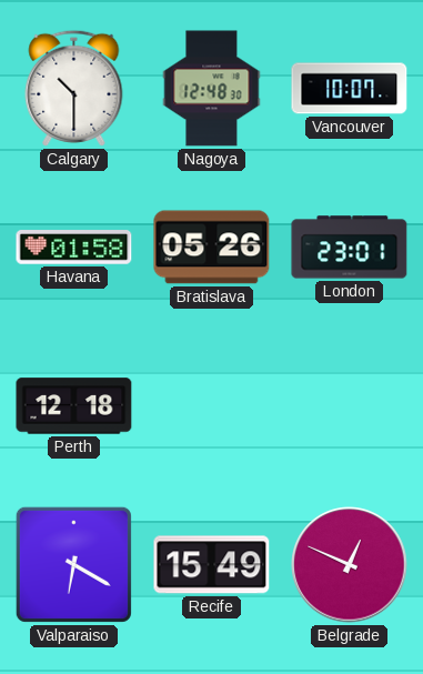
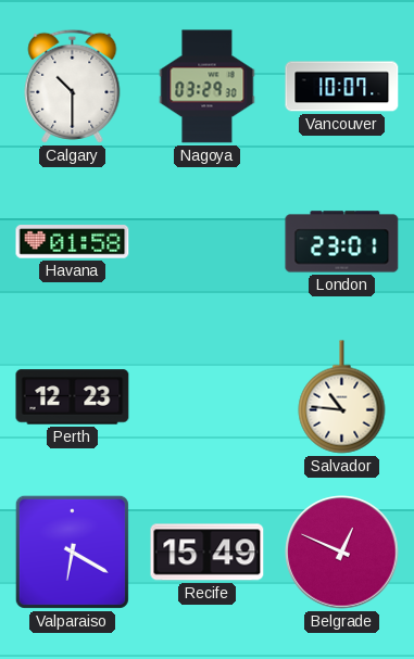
Nagoya: 12:48 -> 03:29 (208, 87)
Bratislava: 05:26 -> none (212, 248)
Perth: 12:18 -> 12:23 (73, 397)
Salvador: none -> 10:46 (342, 397)
